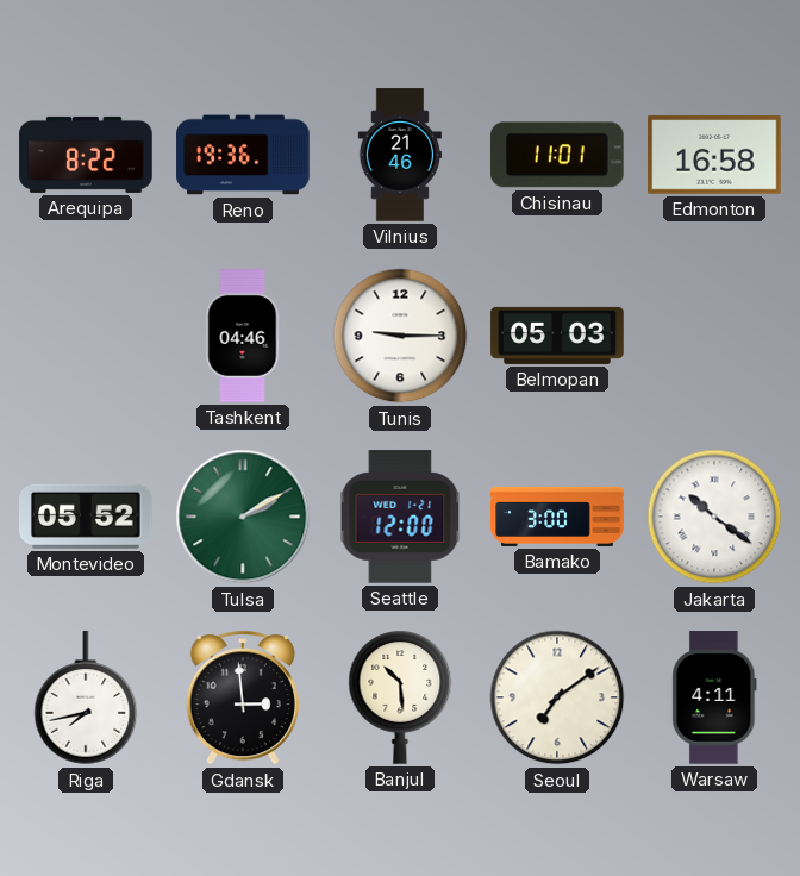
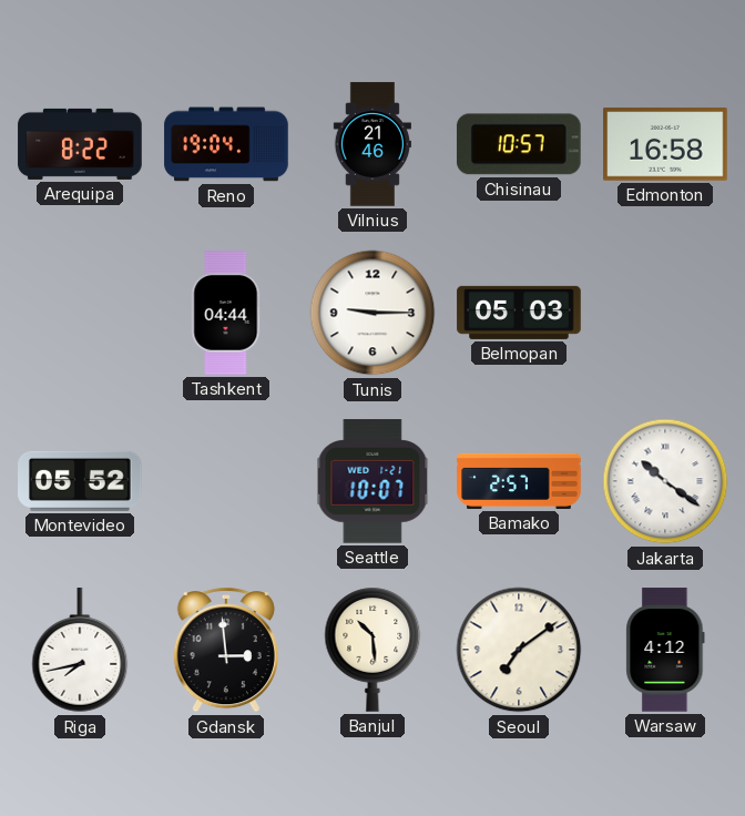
Reno: 19:36 -> 19:04 (226, 144)
Chisinau: 11:01 -> 10:57 (519, 144)
Tashkent: 04:46 -> 04:44 (226, 313)
Tulsa: 2:10 -> none (243, 517)
Seattle: 12:00 -> 10:07 (372, 481)
Bamako: 3:00 -> 2:57 (519, 481)
Warsaw: 4:11 -> 4:12 (665, 650)
